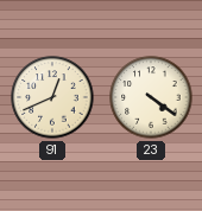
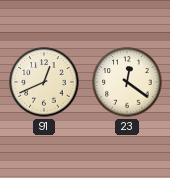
23: 4:21 -> 12:21 (127, 82)
